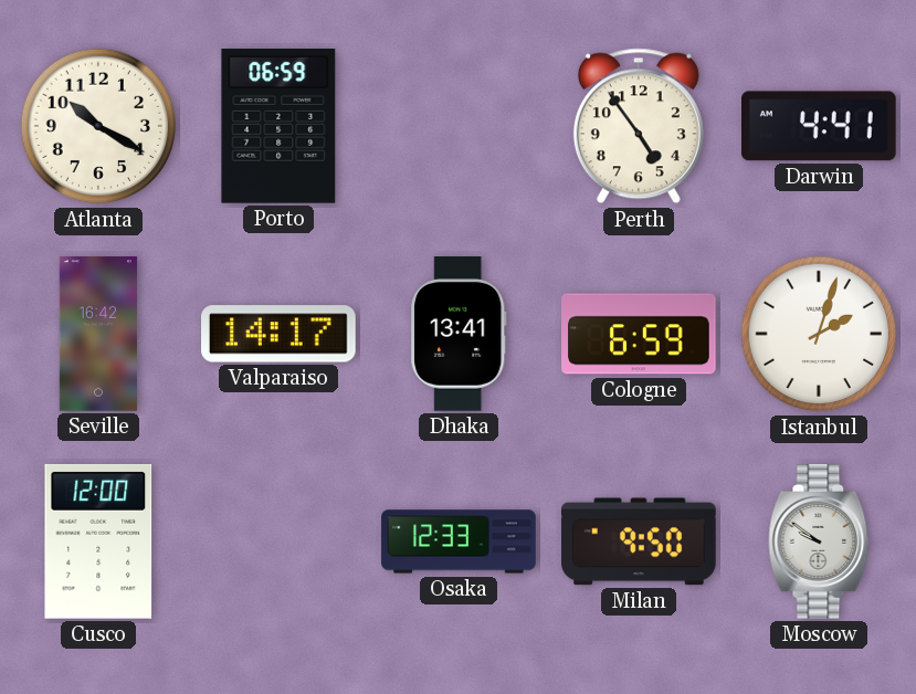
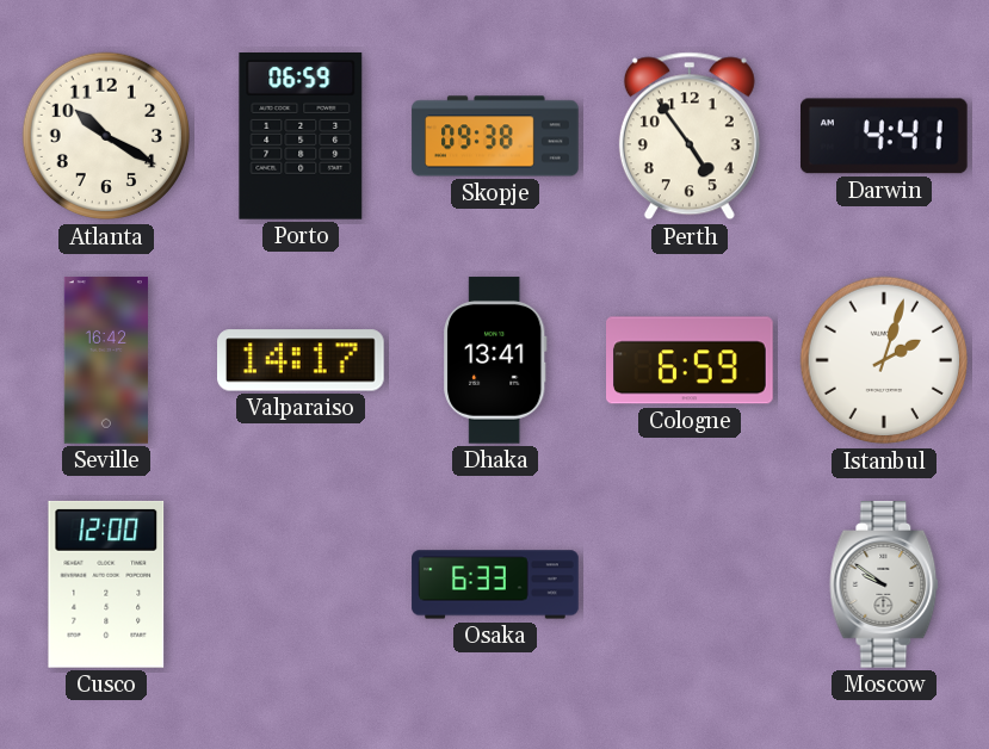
Skopje: none -> 09:38 (495, 136)
Osaka: 12:33 -> 6:33 (495, 584)
Milan: 9:50 -> none (640, 541)
